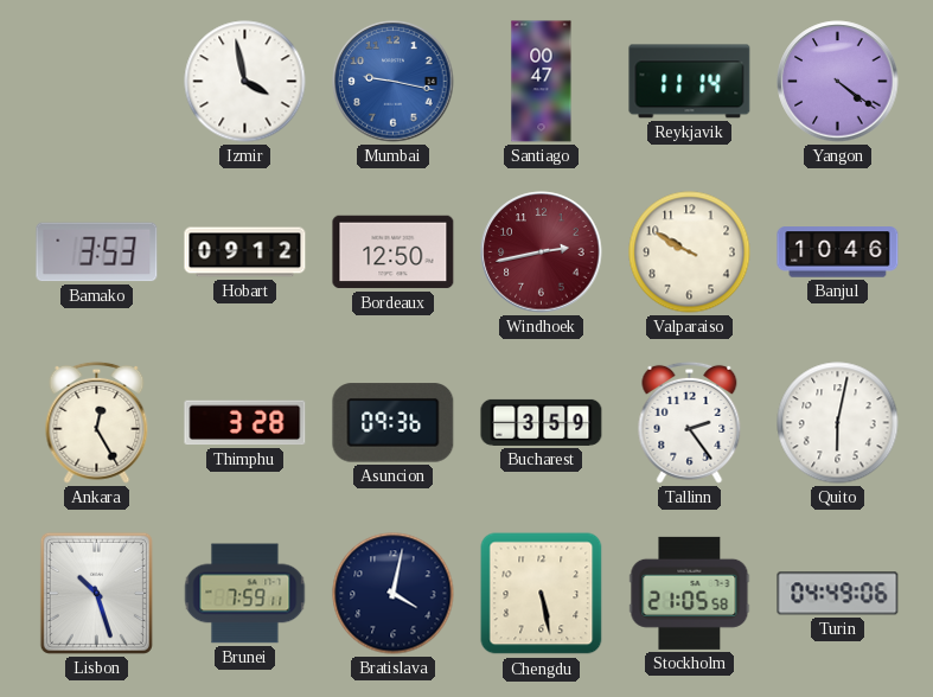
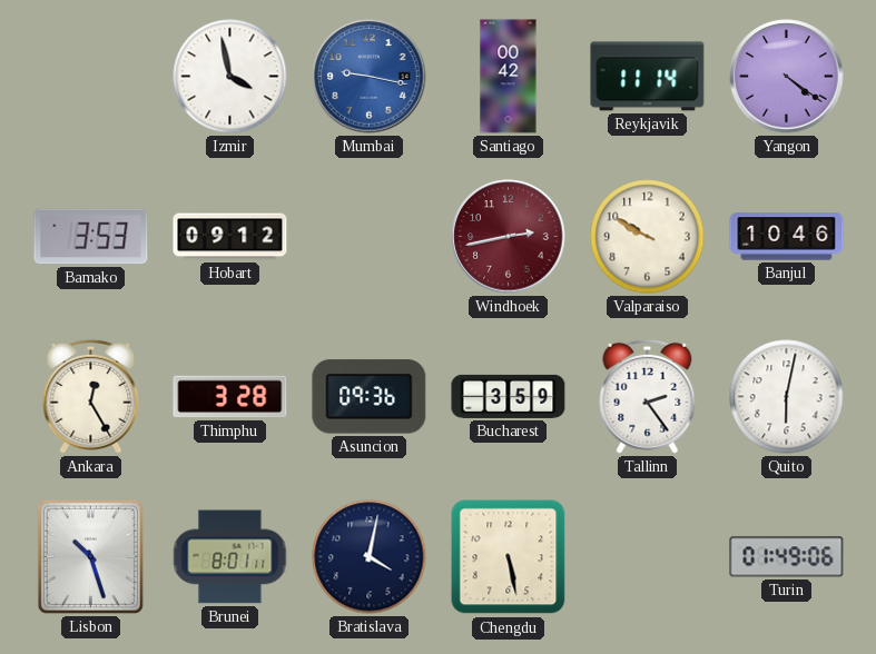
Santiago: 00:47 -> 00:42 (509, 77)
Bordeaux: 12:50 -> none (394, 252)
Brunei: 7:59 -> 8:01 (230, 557)
Stockholm: 21:05 -> none (690, 593)
Turin: 04:49 -> 01:49 (787, 557)
